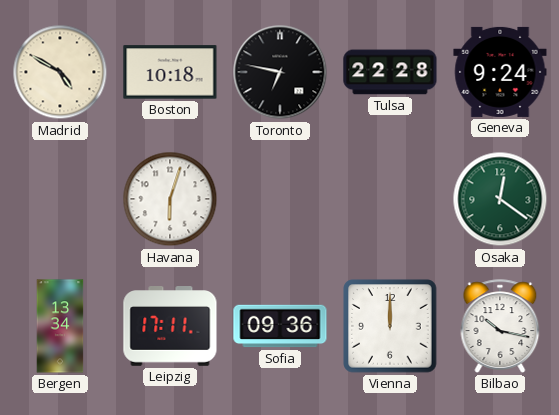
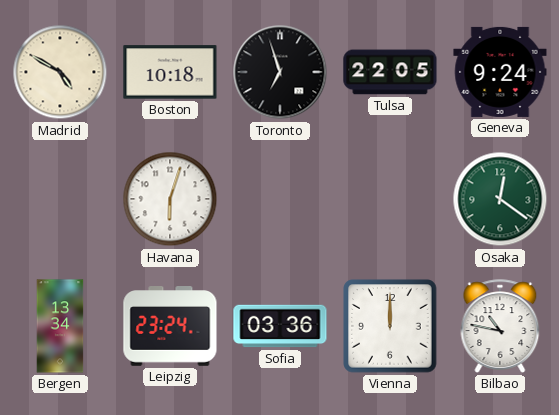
Toronto: 6:47 -> 6:57 (280, 72)
Tulsa: 22:28 -> 22:05 (390, 72)
Leipzig: 17:11 -> 23:24 (170, 327)
Sofia: 09:36 -> 03:36 (280, 326)
Bilbao: 10:17 -> 10:47 (500, 326)
